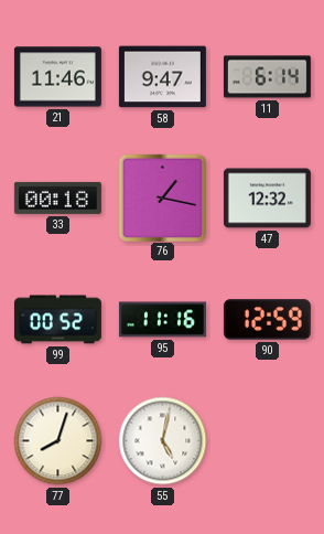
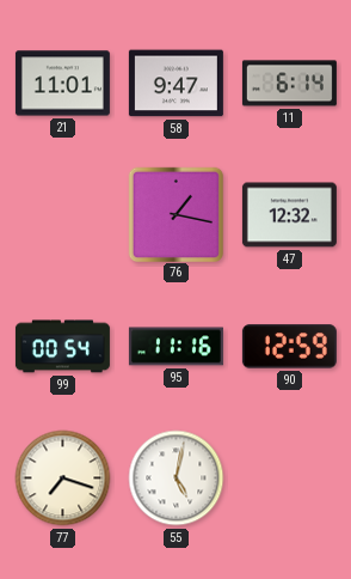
21: 11:46 -> 11:01 (62, 84)
33: 00:18 -> none (57, 197)
99: 00:52 -> 00:54 (62, 347)
77: 8:03 -> 7:18 (63, 479)
